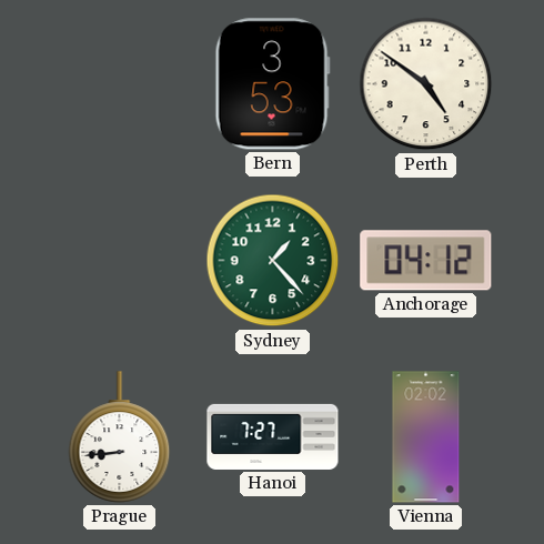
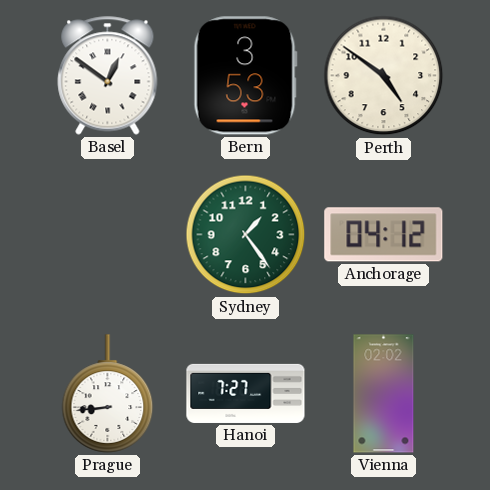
Basel: none -> 12:51 (108, 76)
Sydney: 1:23 -> 1:24 (246, 235)
